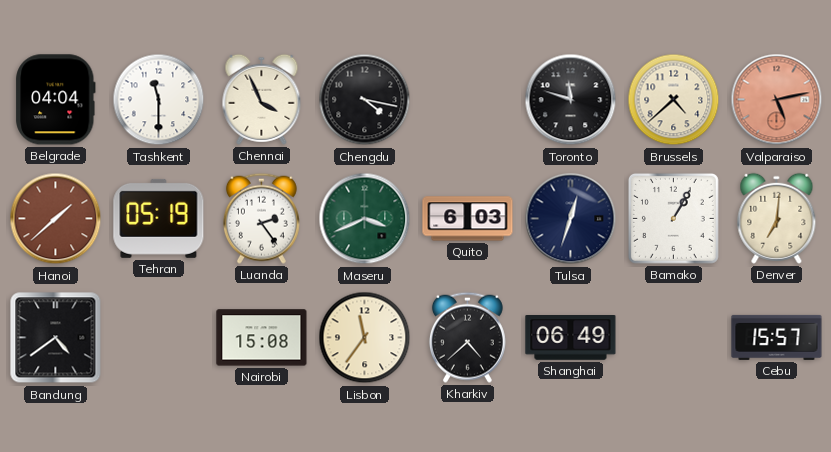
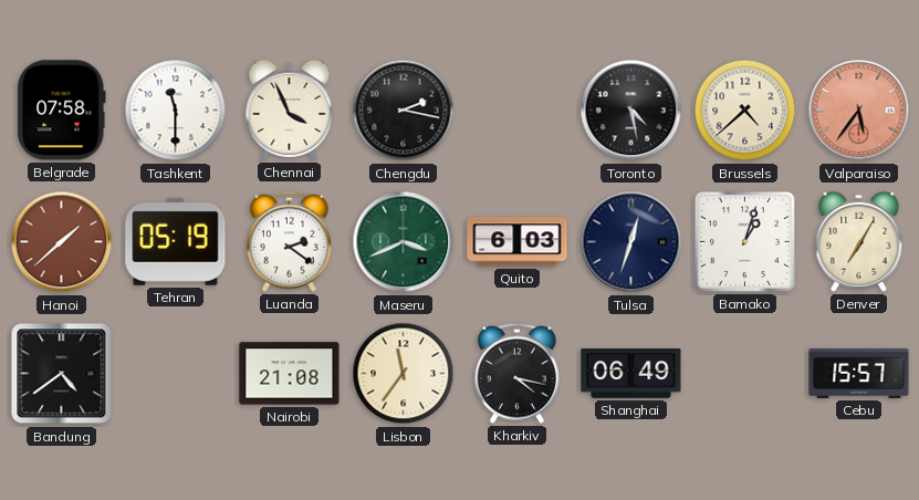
Belgrade: 04:04 -> 07:58 (62, 111)
Chengdu: 4:17 -> 2:17 (404, 111)
Toronto: 11:48 -> 4:28 (631, 111)
Valparaiso: 5:13 -> 5:36 (859, 111)
Luanda: 2:24 -> 2:21 (289, 241)
Bamako: 1:05 -> 1:03 (744, 241)
Denver: 7:01 -> 7:05 (859, 241)
Nairobi: 15:08 -> 21:08 (290, 374)
Kharkiv: 4:38 -> 4:17 (516, 373)
